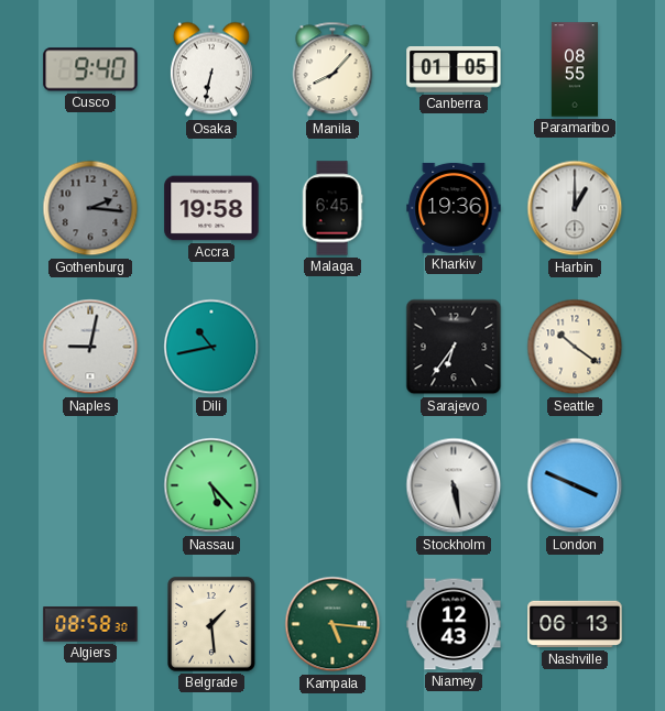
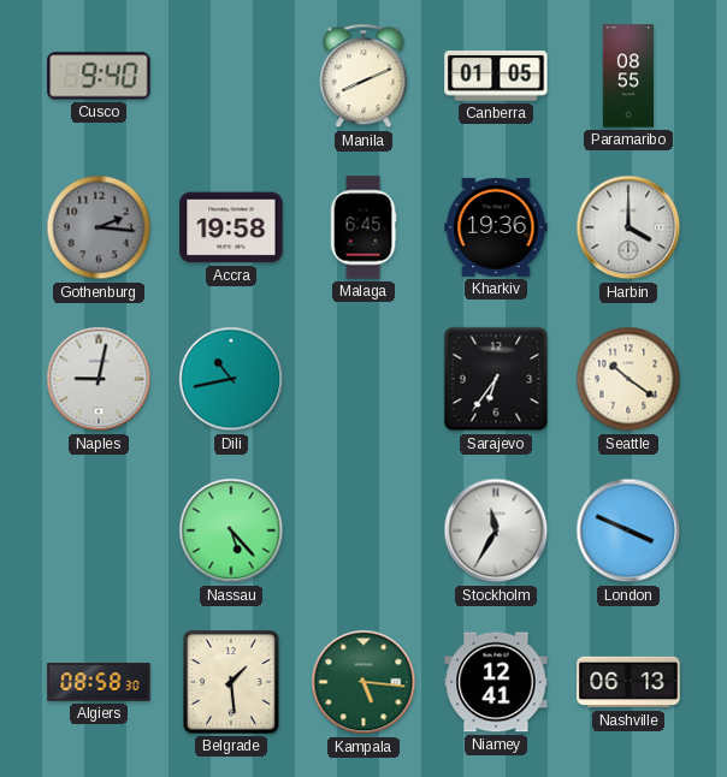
Osaka: 6:32 -> none (211, 69)
Manila: 8:07 -> 8:11 (363, 76)
Harbin: 1:00 -> 4:00 (628, 227)
Stockholm: 5:28 -> 11:35 (496, 530)
Niamey: 12:43 -> 12:41 (496, 682)
